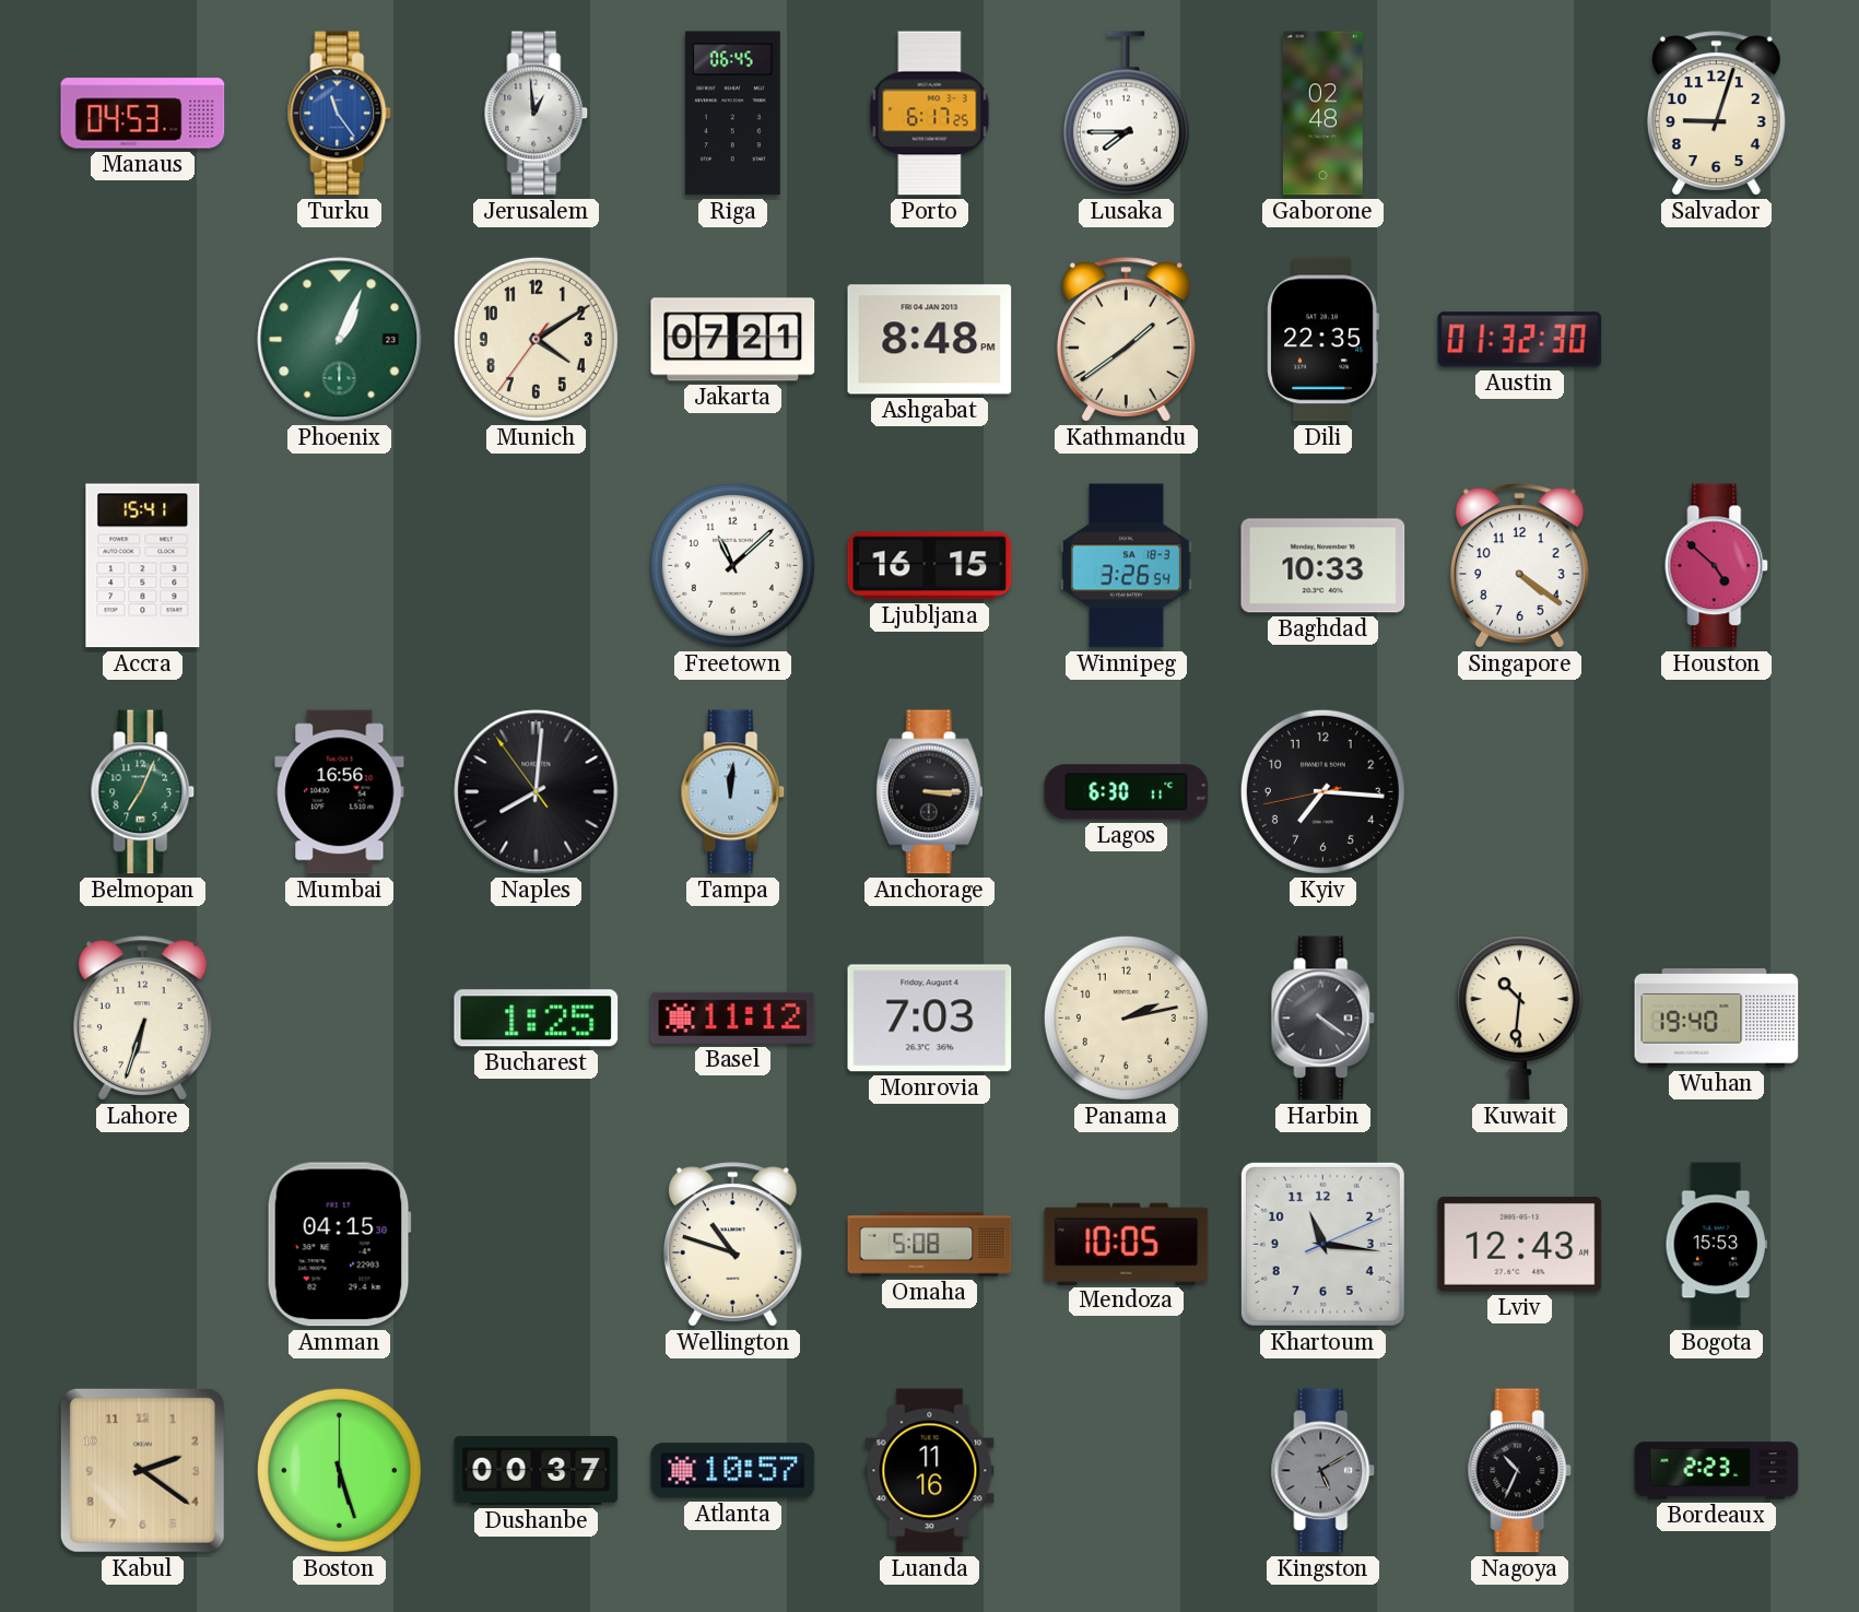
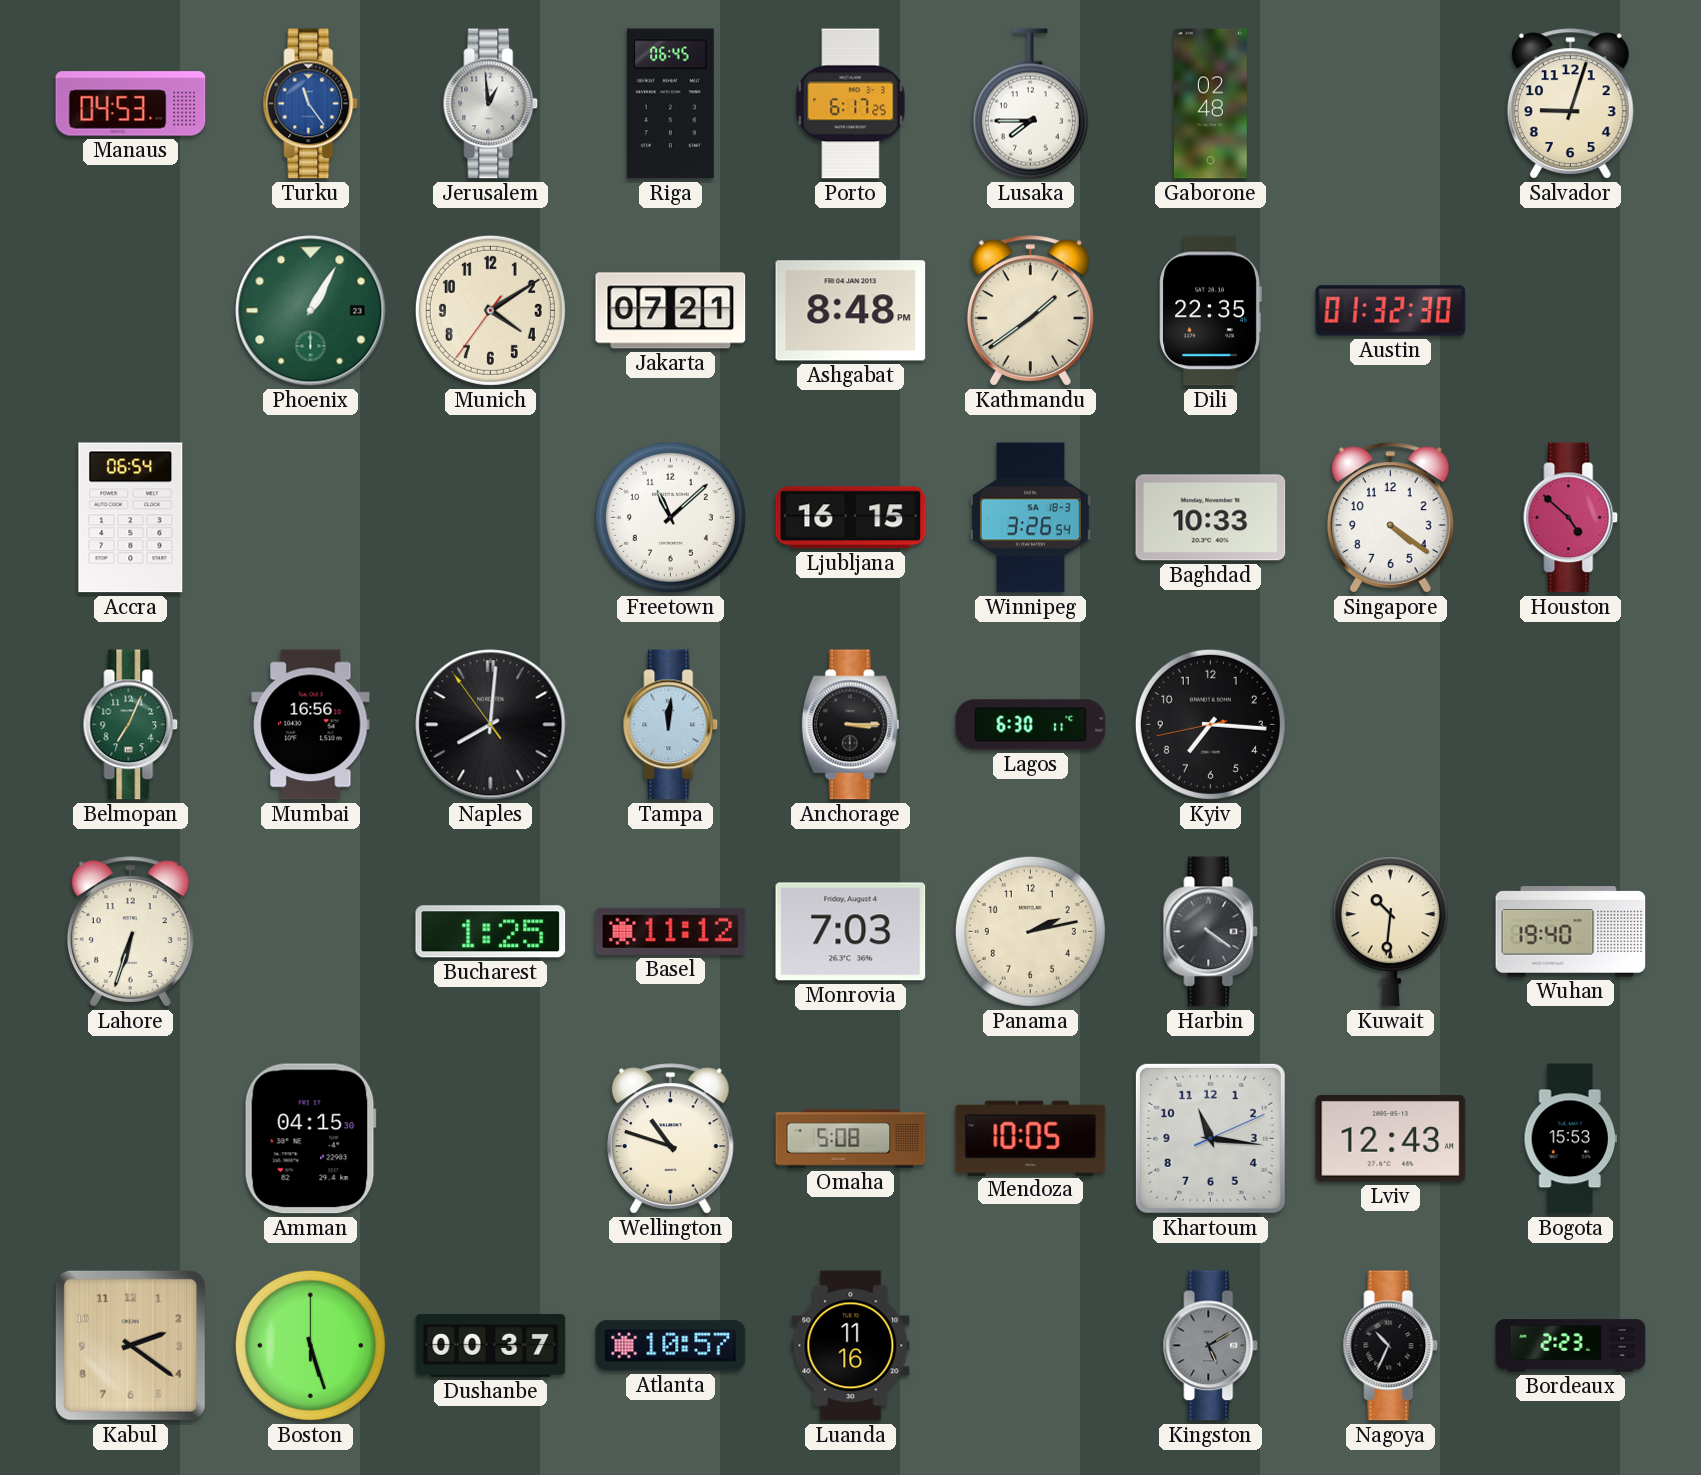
Phoenix: 1:04 -> 1:05 (311, 311)
Accra: 15:41 -> 06:54 (131, 518)
